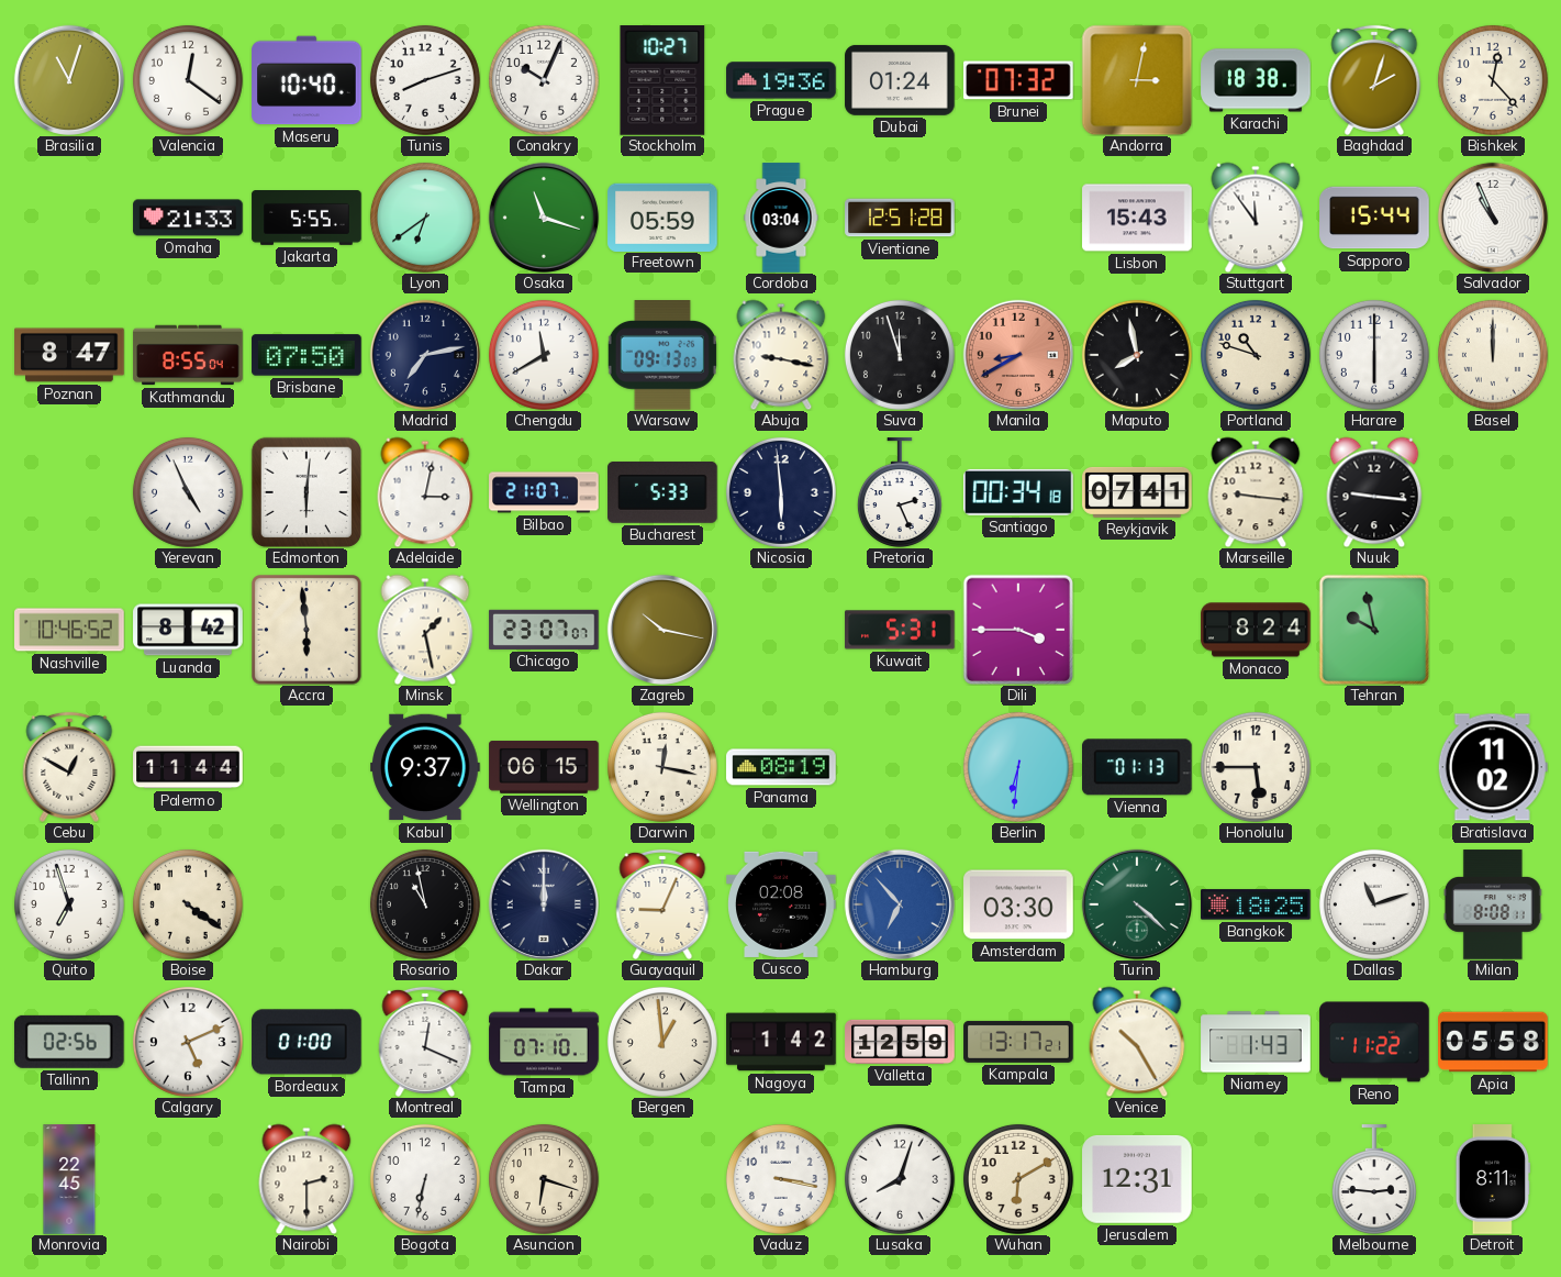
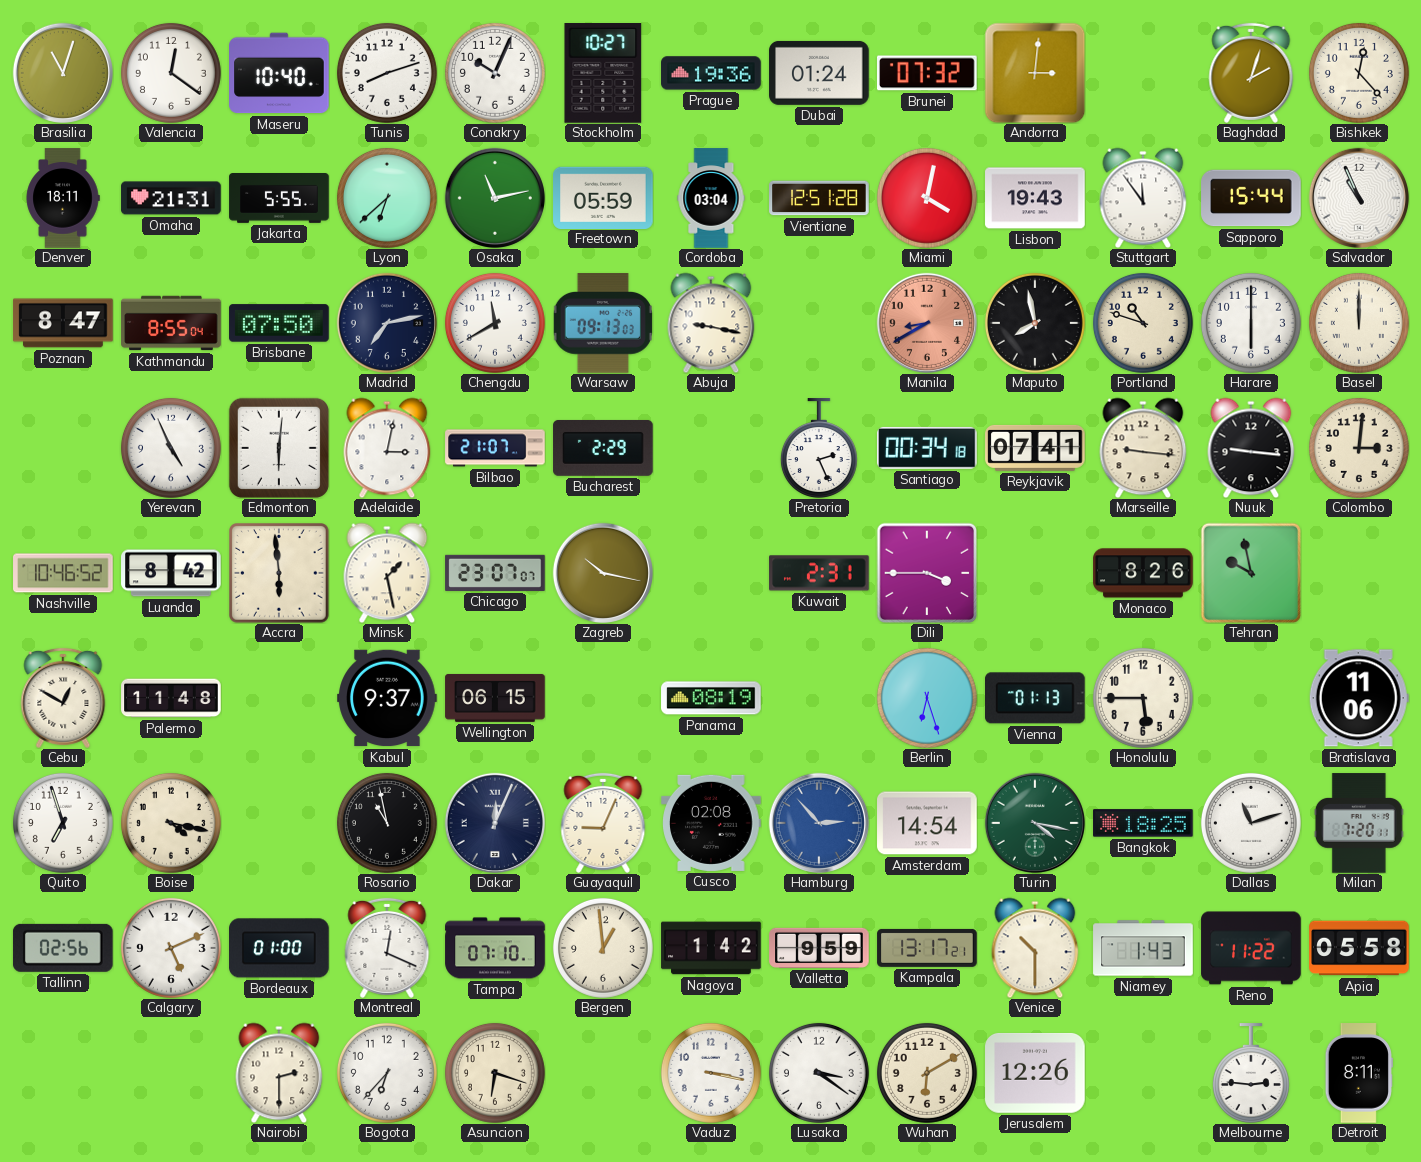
Andorra: 3:02 -> 3:01 (1035, 73)
Karachi: 18:38 -> none (1256, 80)
Denver: none -> 18:11 (63, 198)
Omaha: 21:33 -> 21:31 (171, 198)
Lyon: 6:39 -> 6:38 (387, 198)
Osaka: 11:18 -> 11:13 (495, 198)
Miami: none -> 4:02 (927, 198)
Lisbon: 15:43 -> 19:43 (1035, 198)
Suva: 11:57 -> none (900, 355)
Bucharest: 5:33 -> 2:29 (603, 448)
Nicosia: 5:59 -> none (781, 492)
Colombo: none -> 3:01 (1359, 448)
Kuwait: 5:31 -> 2:31 (819, 573)
Monaco: 8:24 -> 8:26 (1143, 573)
Palermo: 11:44 -> 11:48 (171, 698)
Darwin: 12:17 -> none (662, 767)
Berlin: 6:31 -> 6:27 (927, 698)
Bratislava: 11:02 -> 11:06 (1359, 698)
Boise: 4:21 -> 4:17 (171, 823)
Dakar: 12:00 -> 12:04 (495, 823)
Hamburg: 6:53 -> 2:53 (819, 823)
Amsterdam: 03:30 -> 14:54 (927, 823)
Turin: 4:22 -> 4:17 (1035, 823)
Milan: 8:08 -> 7:20 (1359, 823)
Valletta: 12:59 -> 9:59 (819, 948)
Venice: 10:25 -> 10:30 (1035, 948)
Monrovia: 22:45 -> none (69, 1179)
Bogota: 6:32 -> 6:37 (387, 1073)
Lusaka: 8:03 -> 3:21 (819, 1073)
Jerusalem: 12:31 -> 12:26 (1035, 1073)
